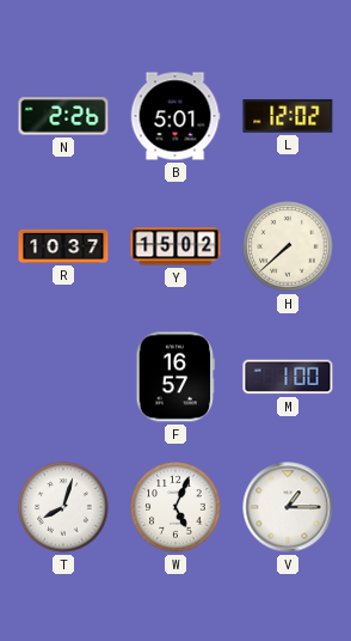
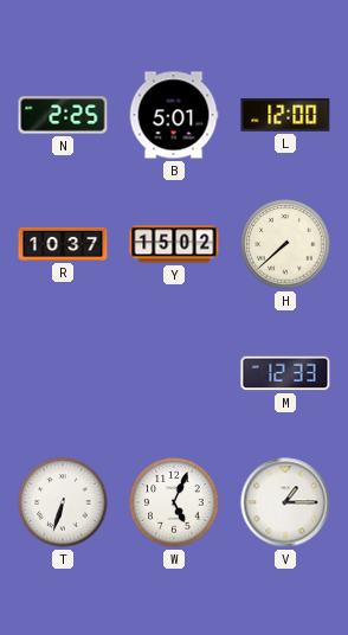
N: 2:26 -> 2:25 (63, 115)
L: 12:02 -> 12:00 (285, 115)
F: 16:57 -> none (176, 377)
M: 1:00 -> 12:33 (285, 373)
T: 8:03 -> 6:33 (63, 502)
